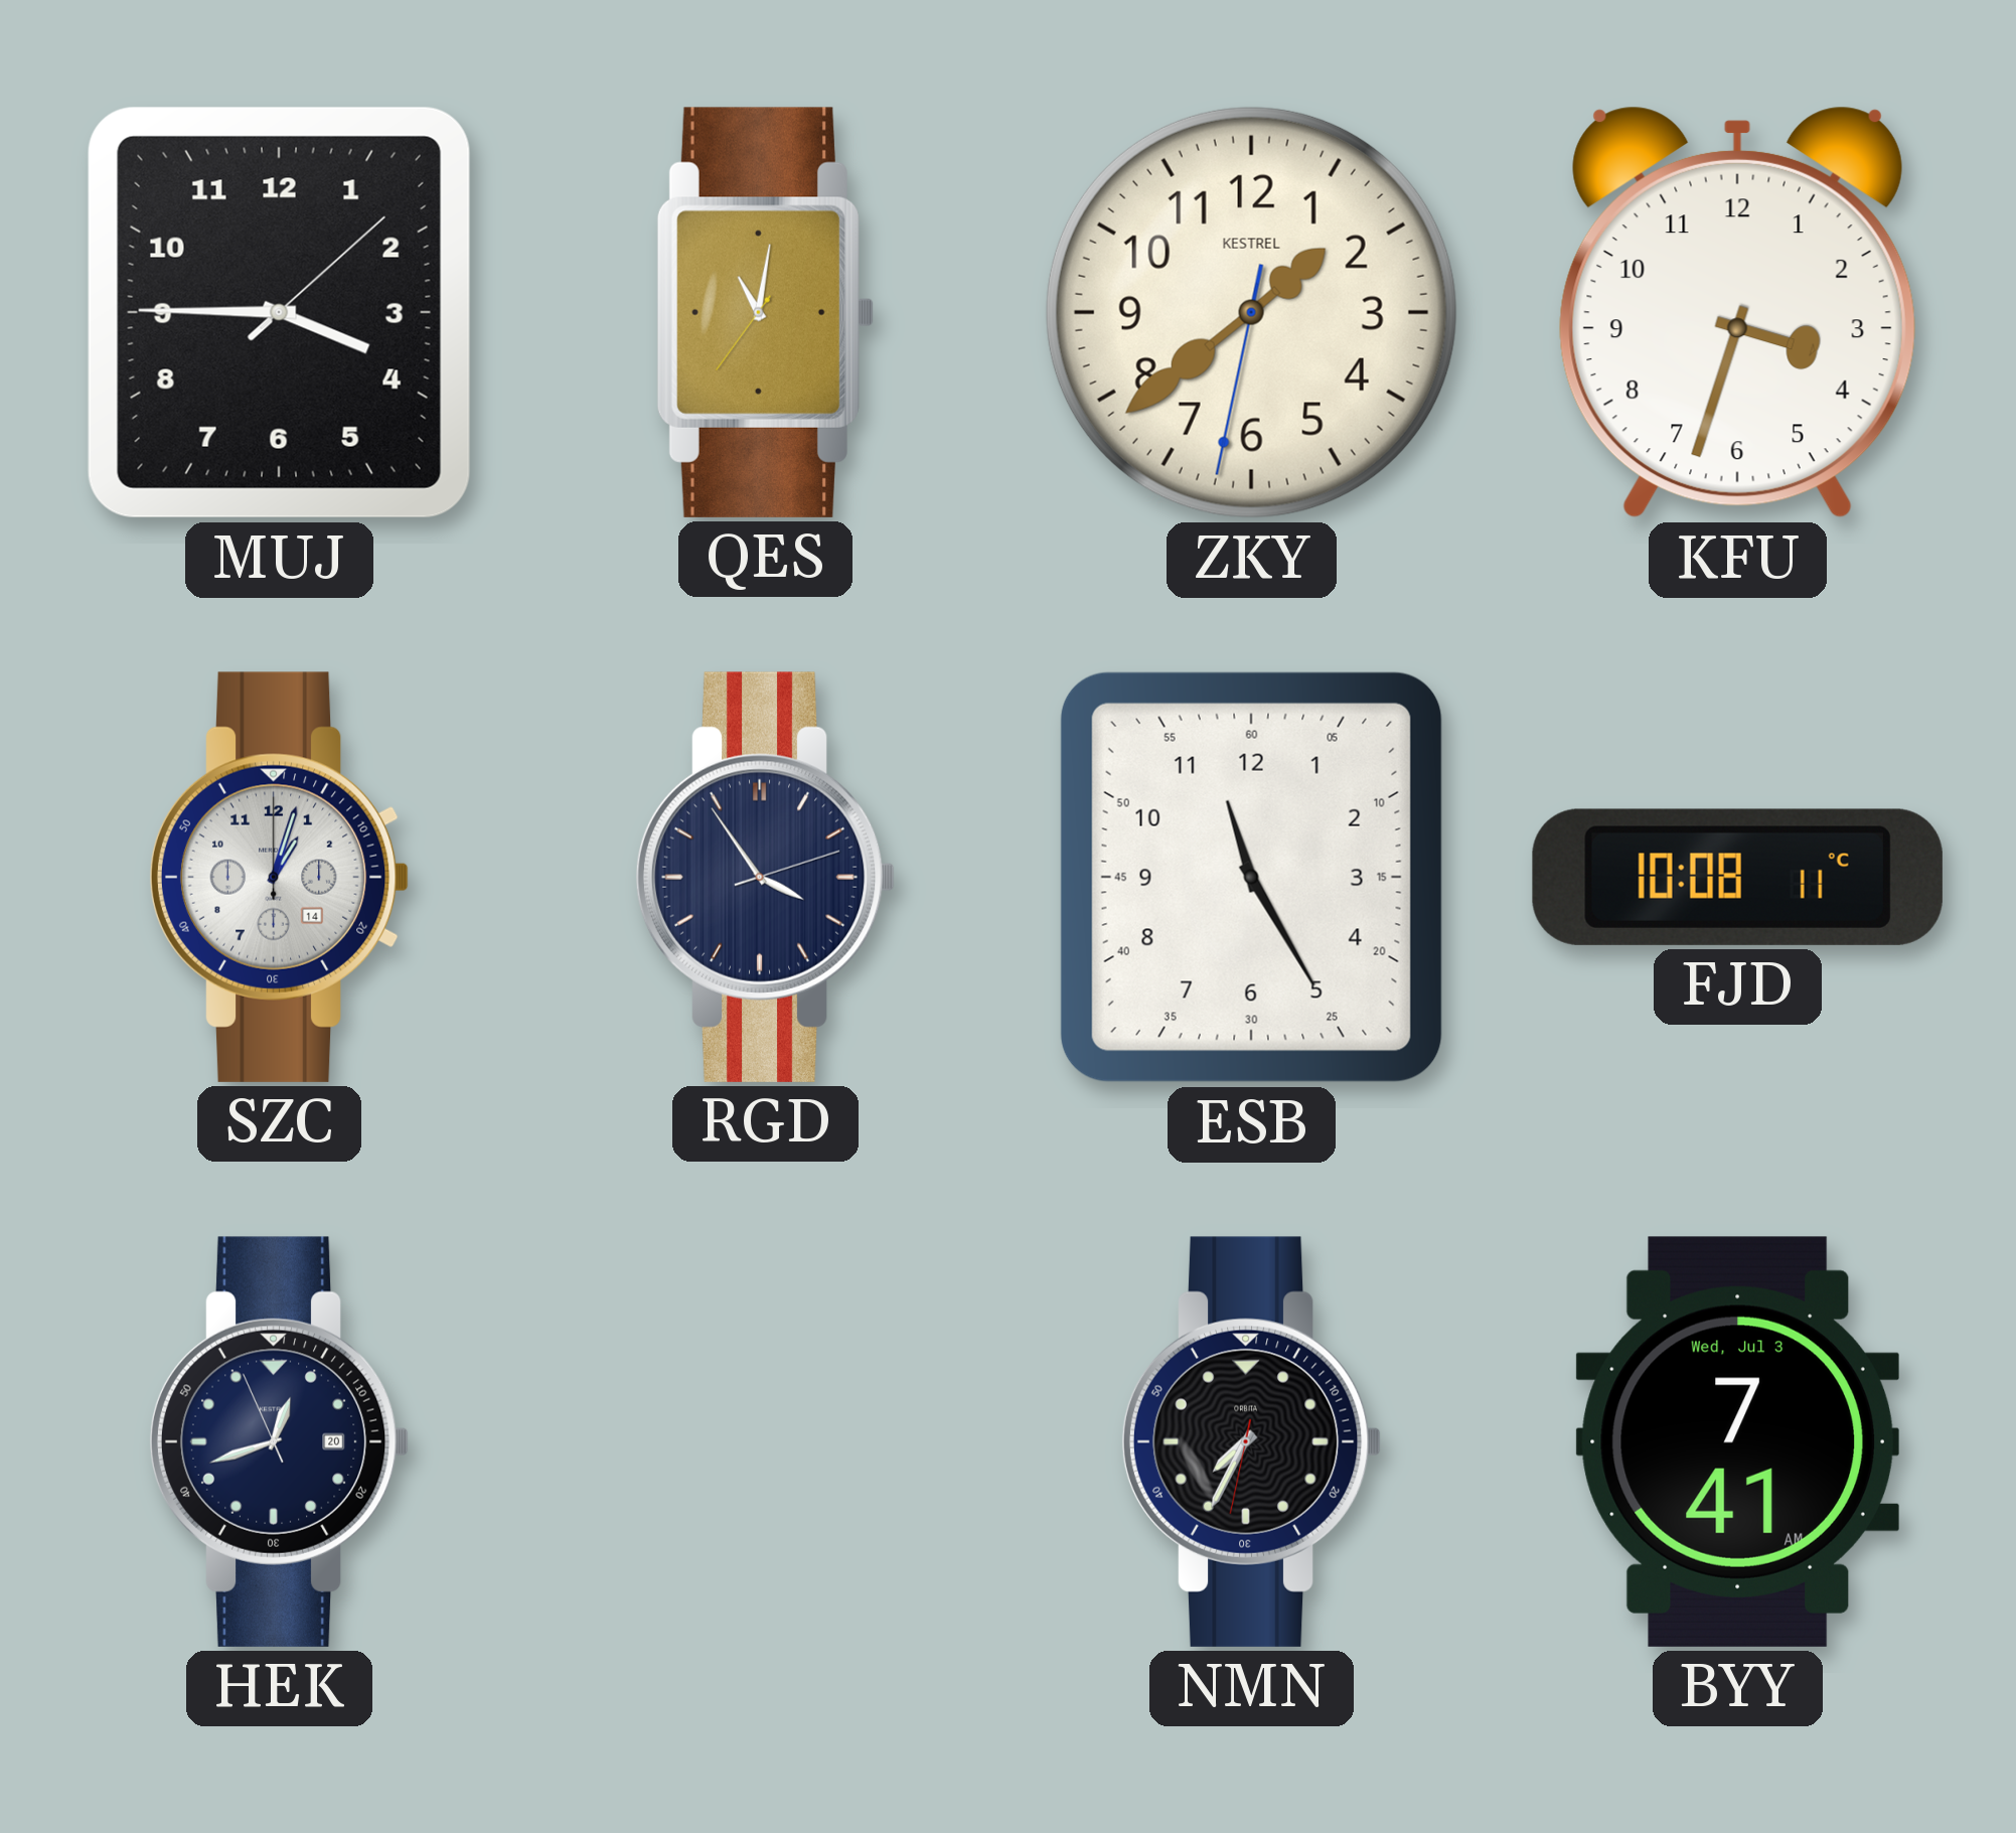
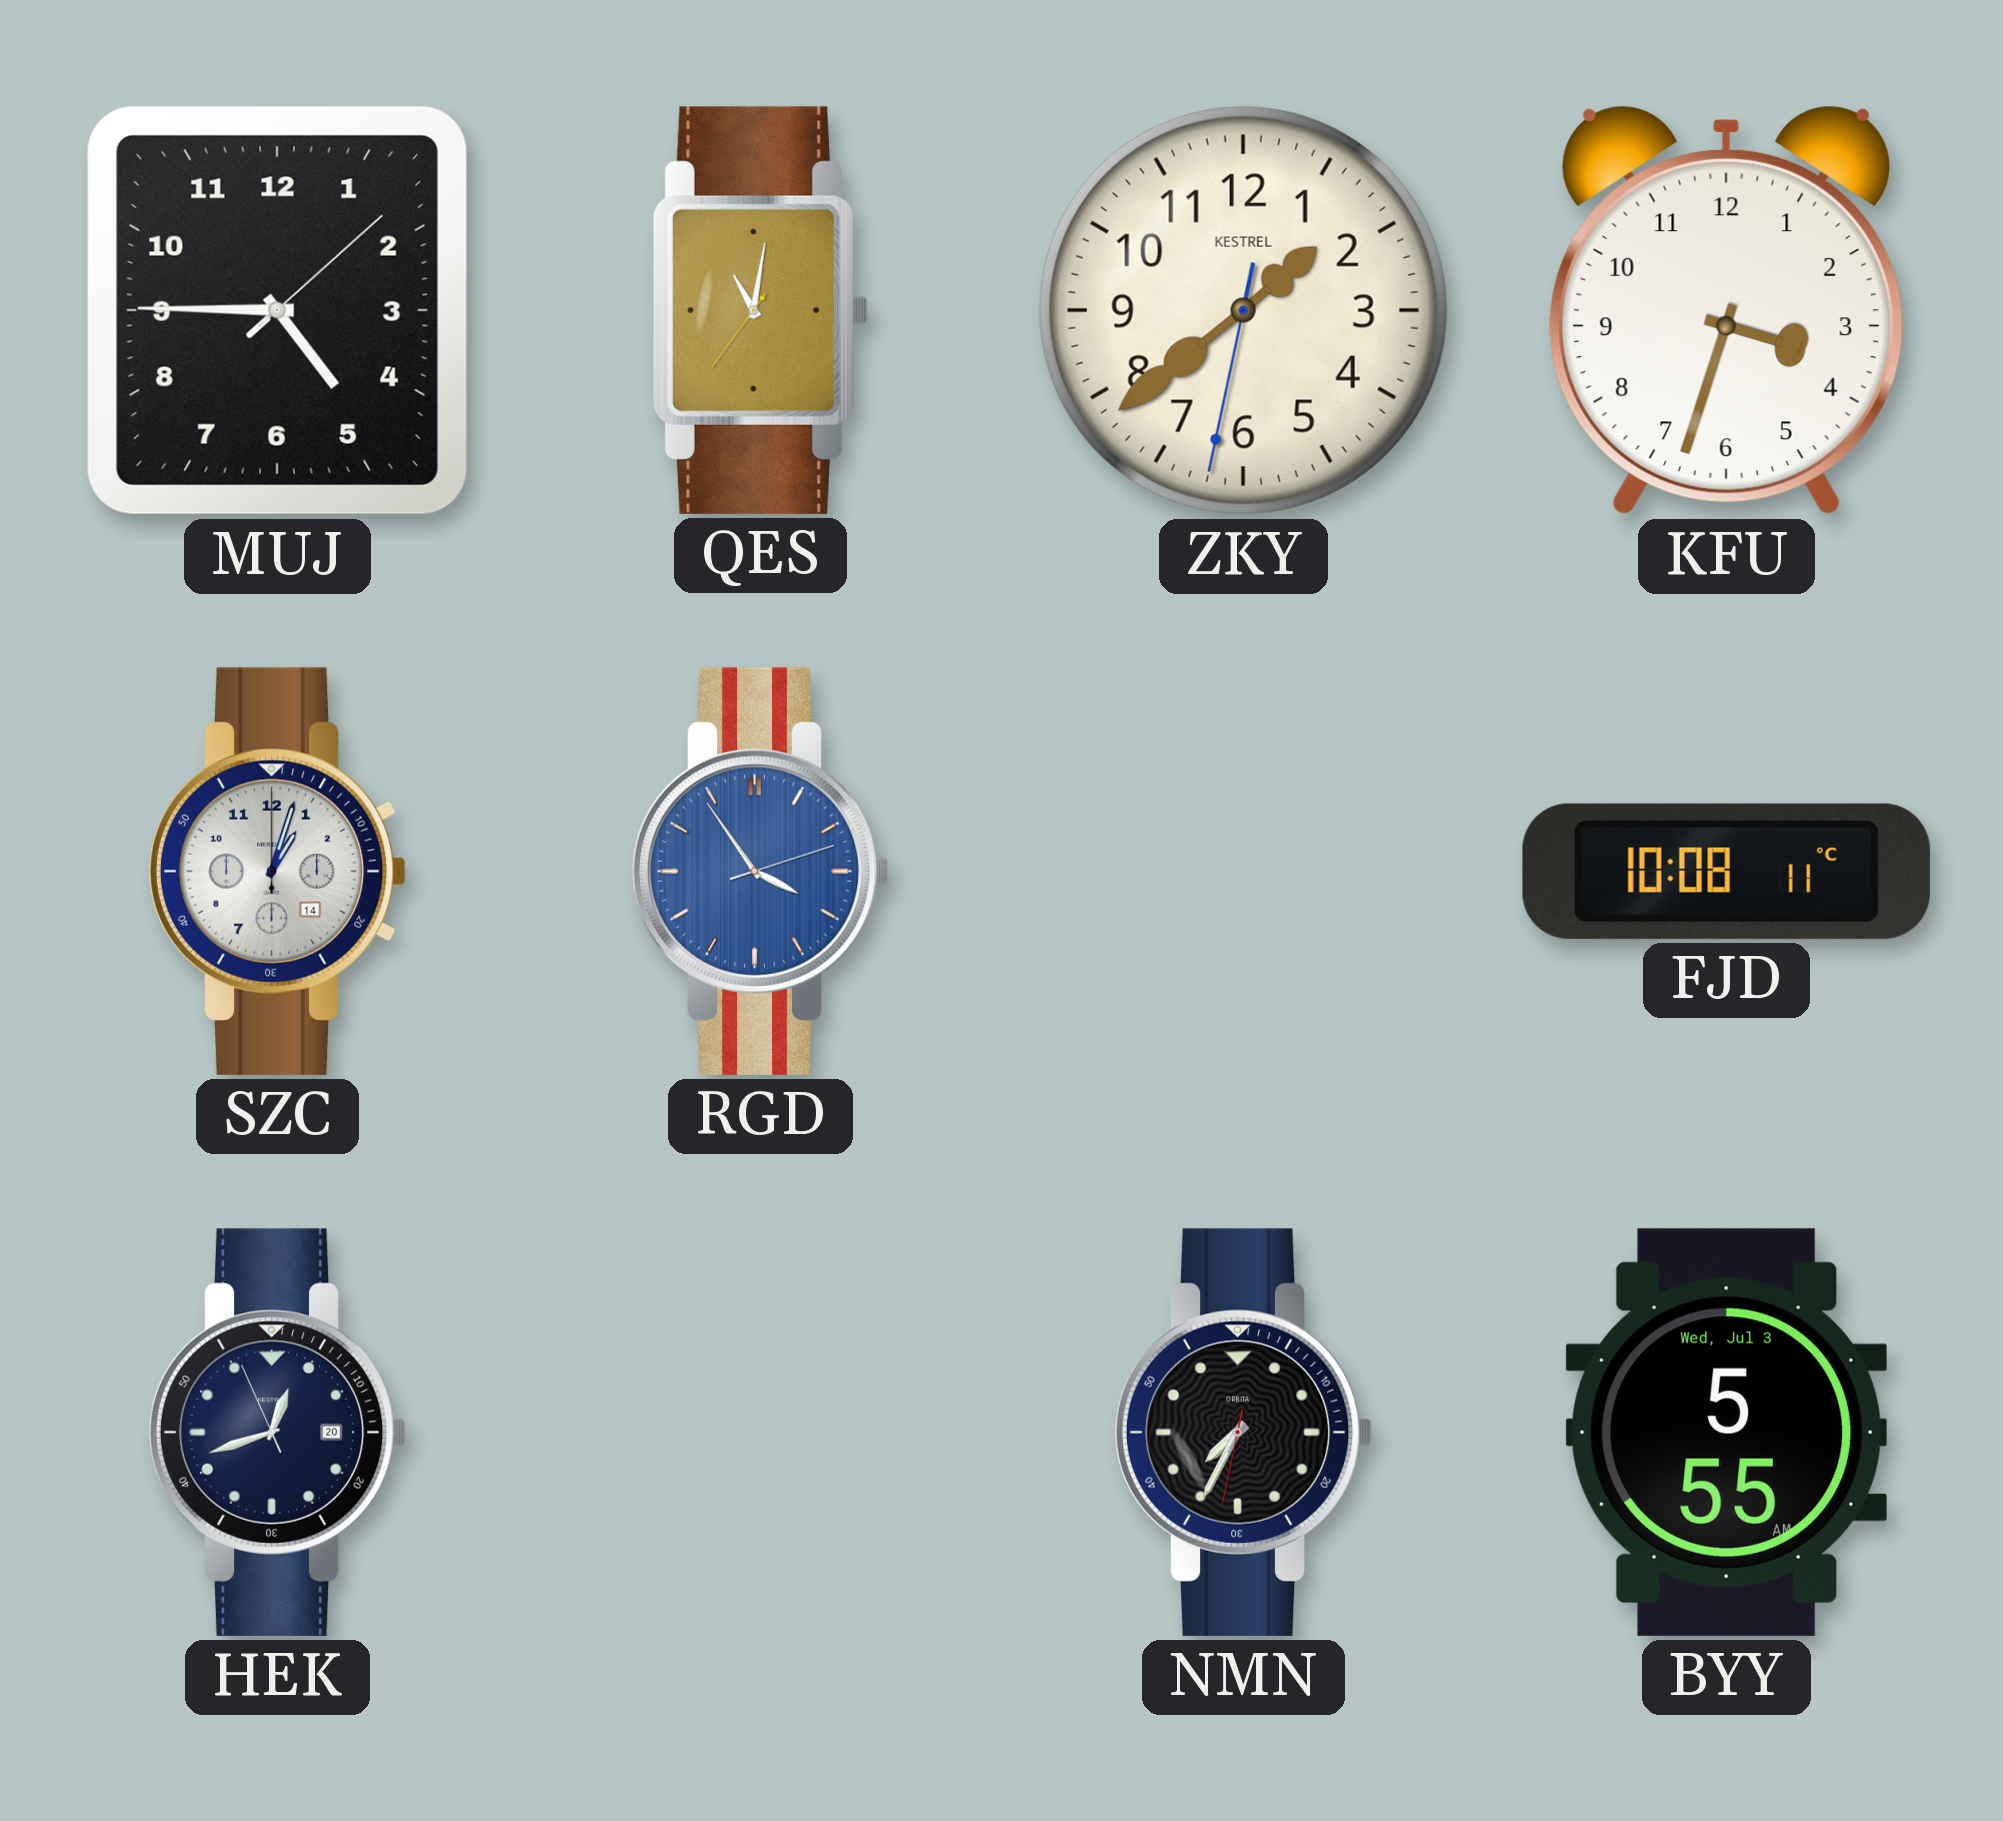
MUJ: 3:45 -> 4:45 (277, 310)
RGD dial: navy -> blue (761, 871)
ESB: 11:25 -> none (1251, 877)
BYY: 7:41 -> 5:55 (1726, 1432)
